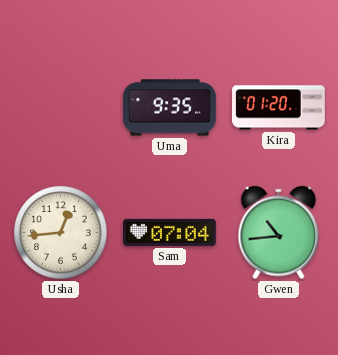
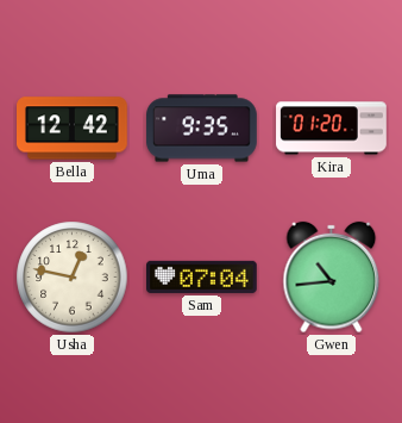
Bella: none -> 12:42 (73, 129)
Usha: 12:44 -> 12:47 (73, 278)
